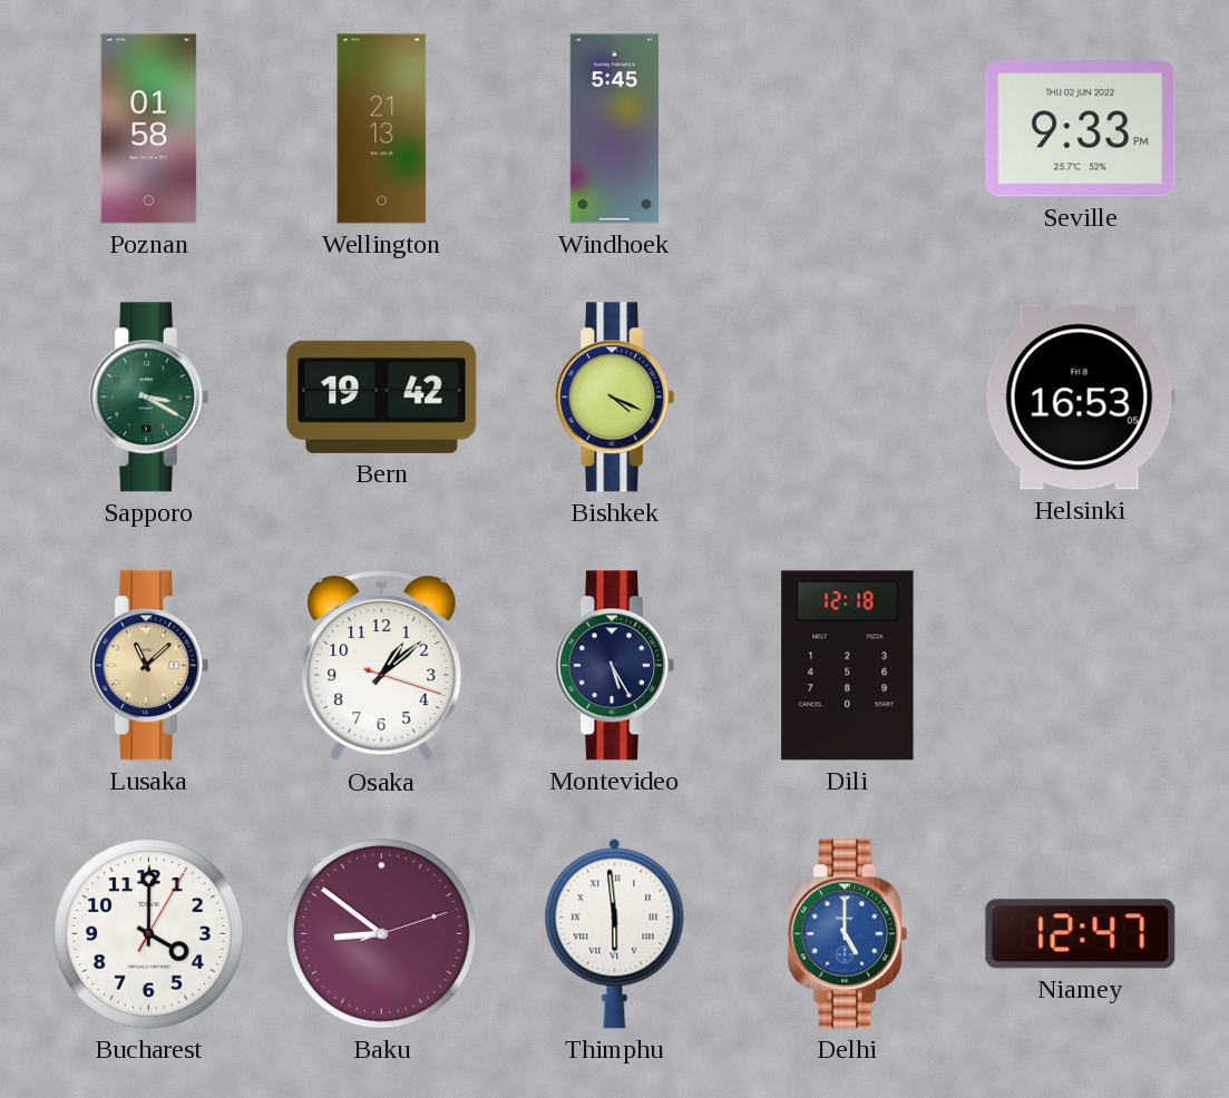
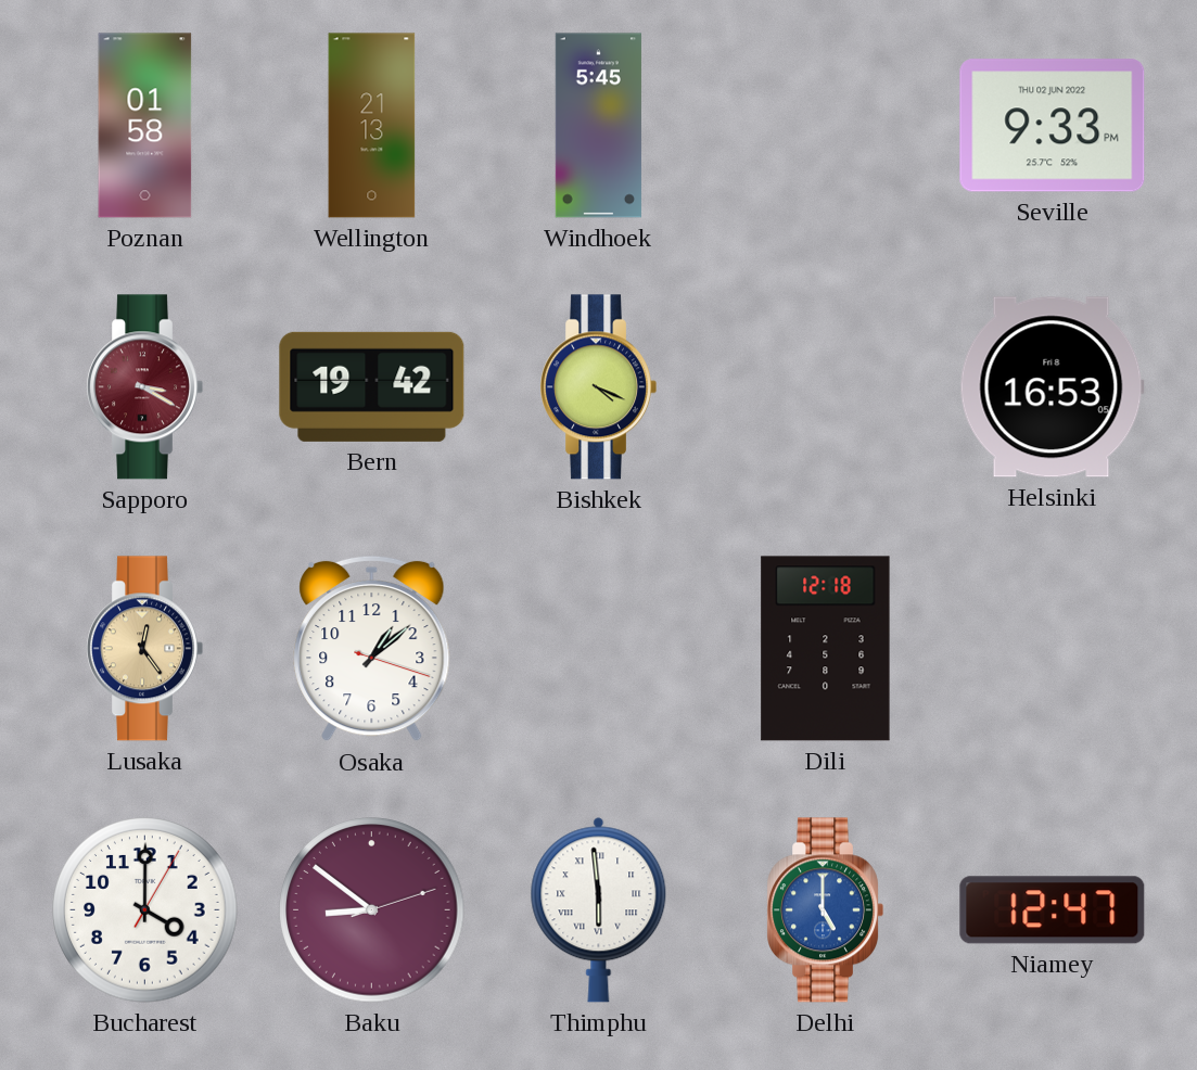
Sapporo dial: green -> burgundy (144, 387)
Lusaka: 11:08 -> 12:24 (144, 649)
Montevideo: 5:25 -> none (614, 666)
